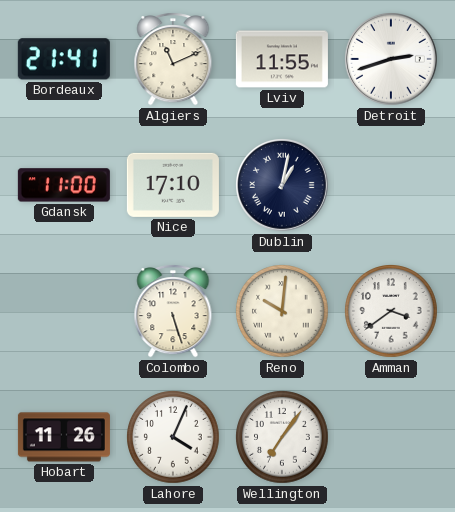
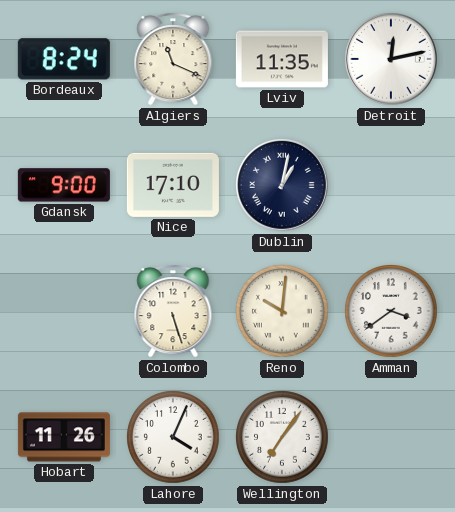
Bordeaux: 21:41 -> 8:24 (64, 59)
Algiers: 11:11 -> 11:19 (173, 59)
Lviv: 11:55 -> 11:35 (282, 59)
Detroit: 2:42 -> 12:13 (392, 60)
Gdansk: 11:00 -> 9:00 (64, 185)
